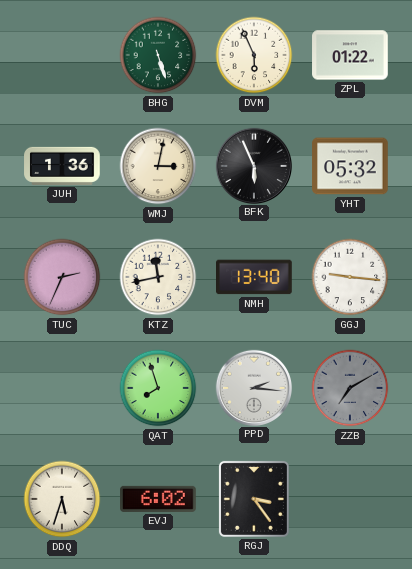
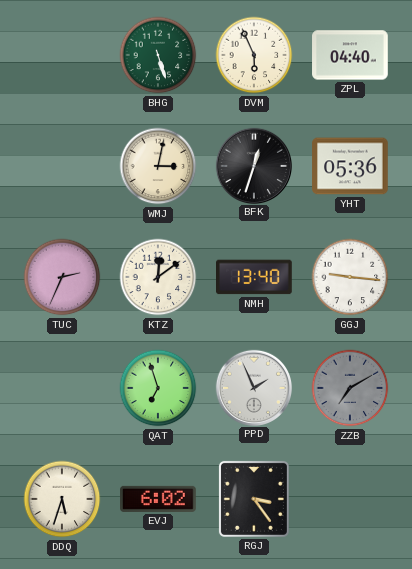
ZPL: 01:22 -> 04:40 (350, 55)
JUH: 1:36 -> none (62, 166)
BFK: 5:56 -> 12:33 (253, 165)
YHT: 05:32 -> 05:36 (350, 166)
KTZ: 11:43 -> 12:09 (158, 277)
QAT: 7:57 -> 6:57 (158, 388)
PPD: 2:16 -> 1:56 (253, 387)
